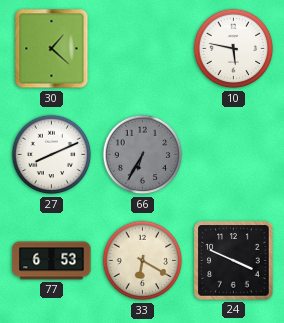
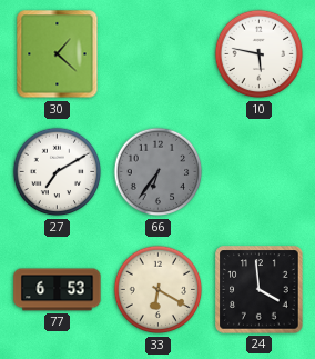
27: 8:11 -> 7:10 (58, 172)
66: 6:35 -> 6:36 (159, 172)
24: 3:49 -> 3:59 (260, 290)
